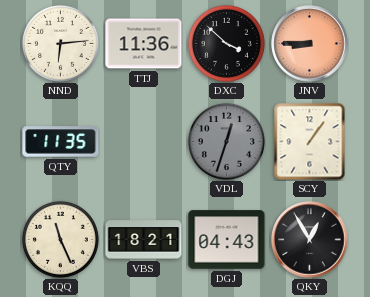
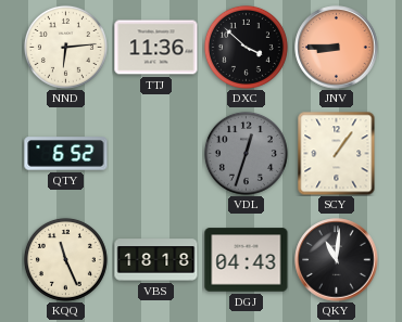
QTY: 11:35 -> 6:52 (66, 154)
VBS: 18:21 -> 18:18 (156, 260)
QKY: 12:55 -> 11:01 (337, 260)
